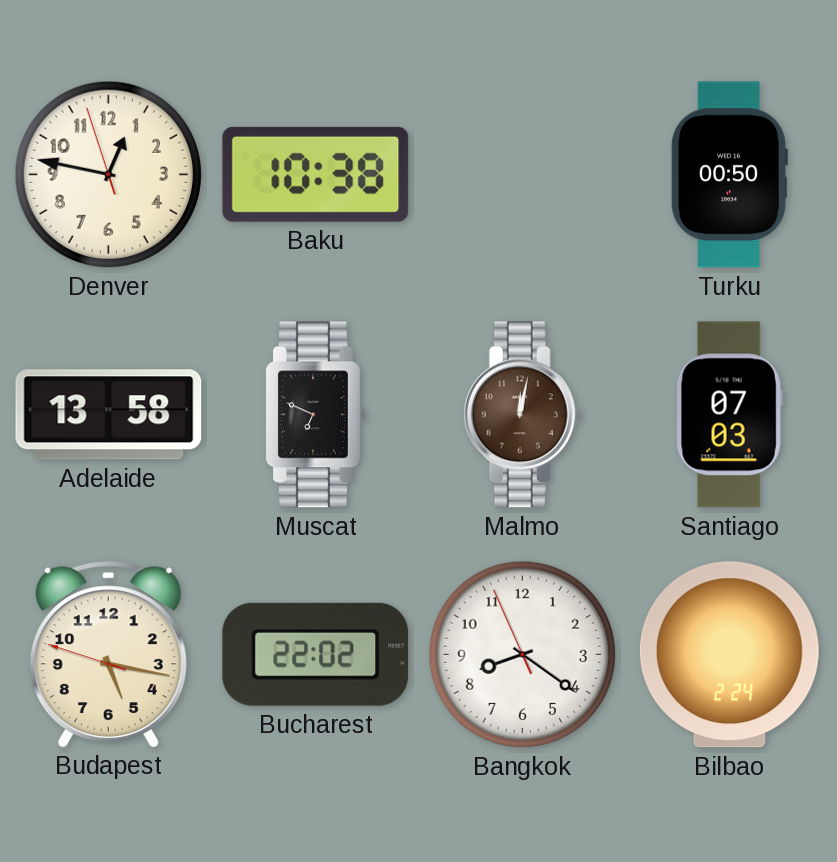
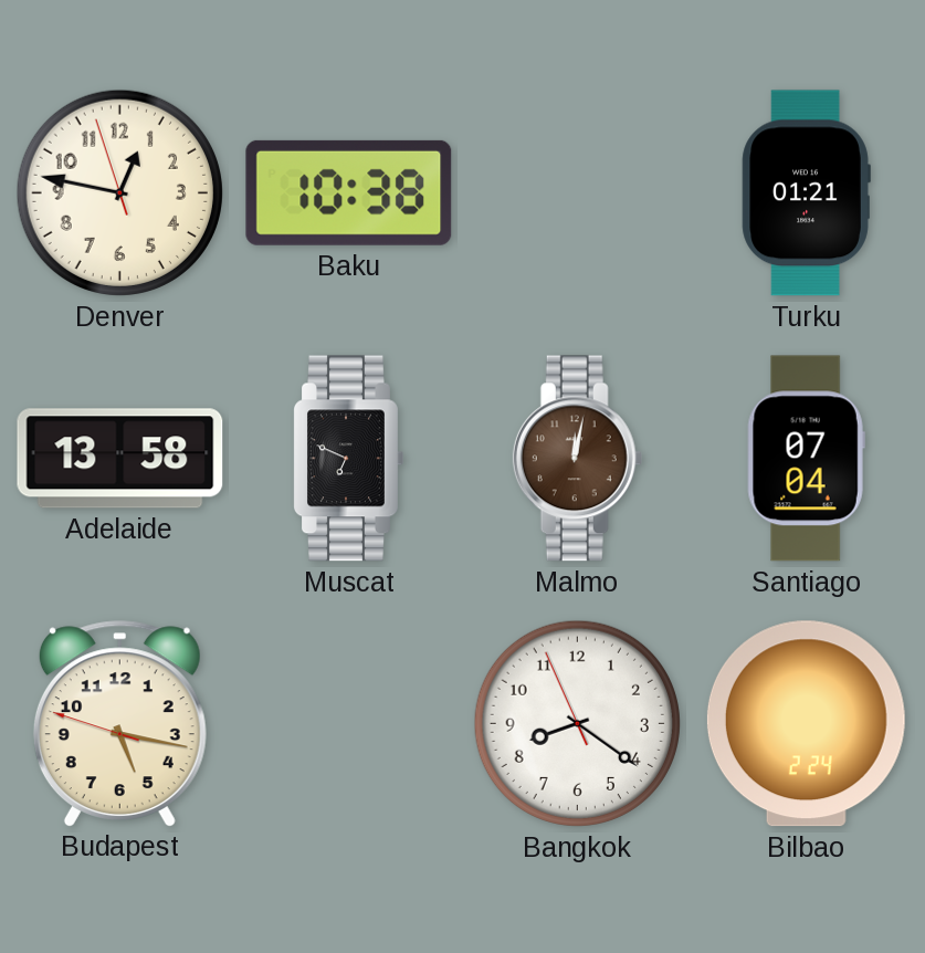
Turku: 00:50 -> 01:21 (806, 193)
Santiago: 07:03 -> 07:04 (806, 459)
Bucharest: 22:02 -> none (316, 654)
